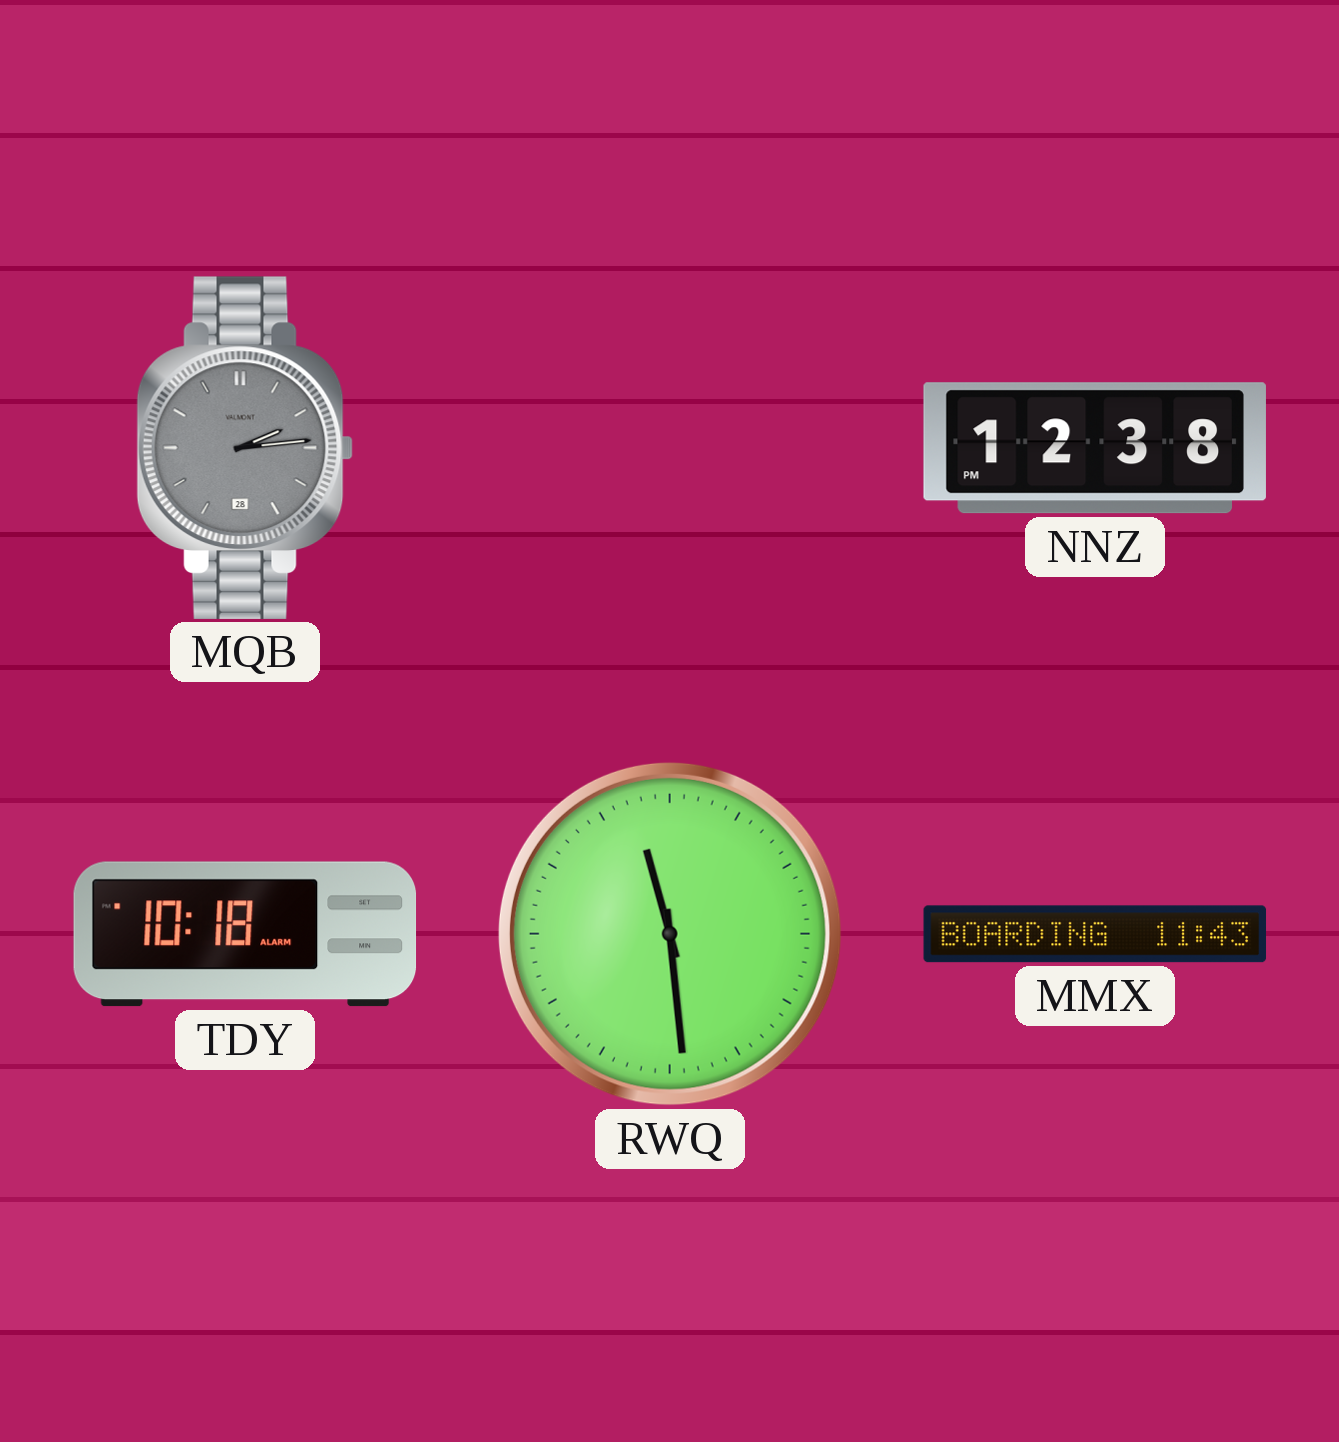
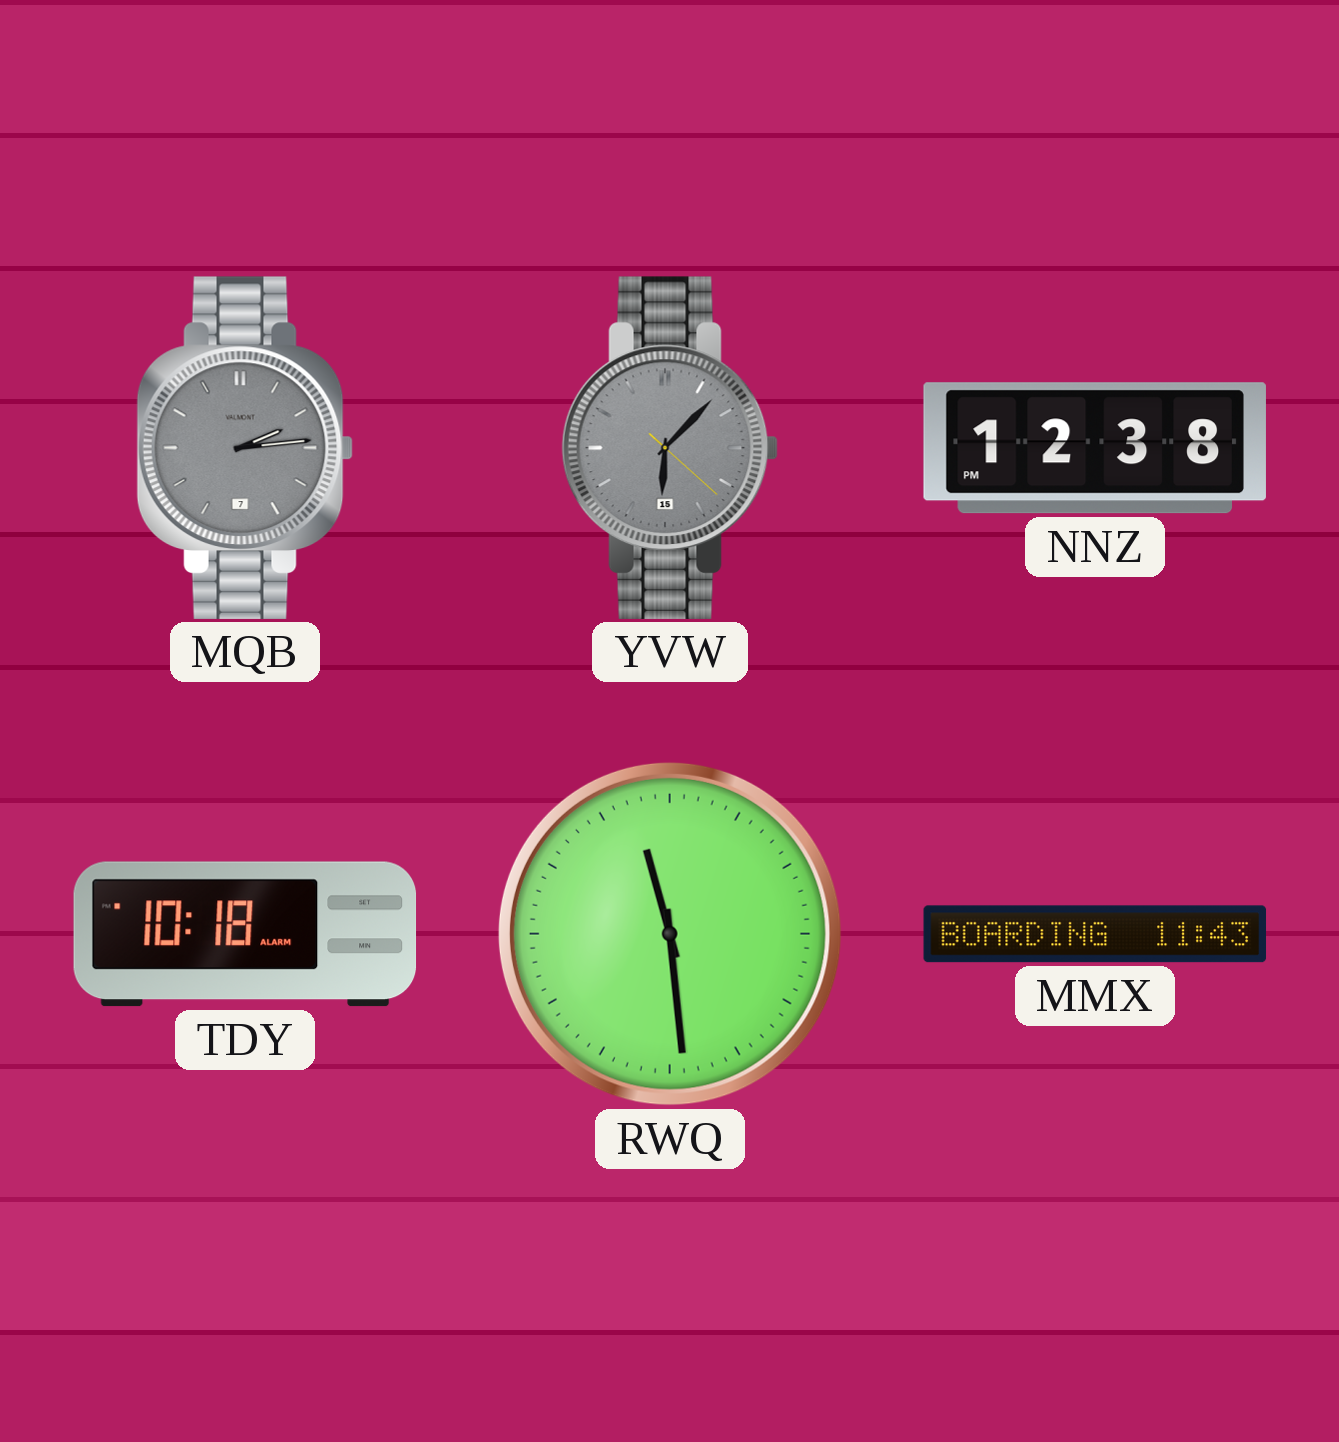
MQB date: 28 -> 7 (245, 448)
YVW: none -> 6:07 (670, 448)
